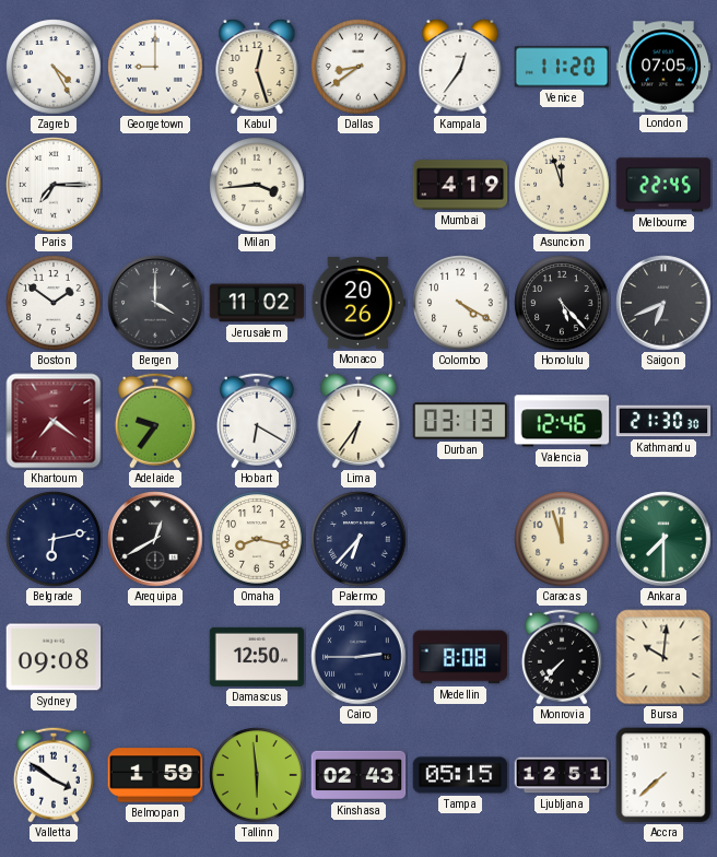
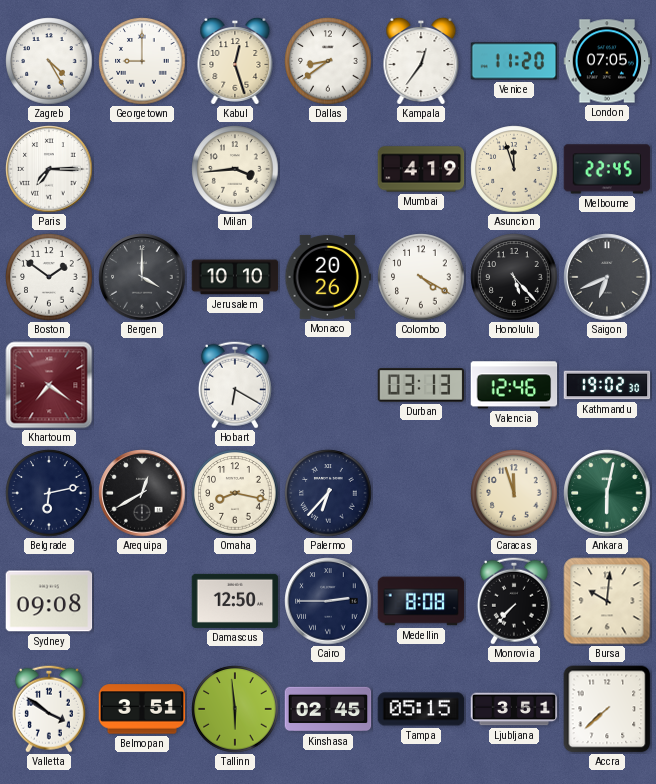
Jerusalem: 11:02 -> 10:10 (235, 277)
Adelaide: 9:36 -> none (155, 421)
Lima: 6:36 -> none (358, 421)
Kathmandu: 21:30 -> 19:02 (607, 385)
Ankara: 7:30 -> 6:02 (607, 493)
Belmopan: 1:59 -> 3:51 (142, 709)
Kinshasa: 02:43 -> 02:45 (328, 709)
Ljubljana: 12:51 -> 3:51 (514, 709)
